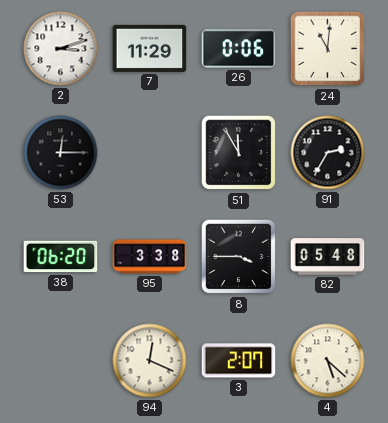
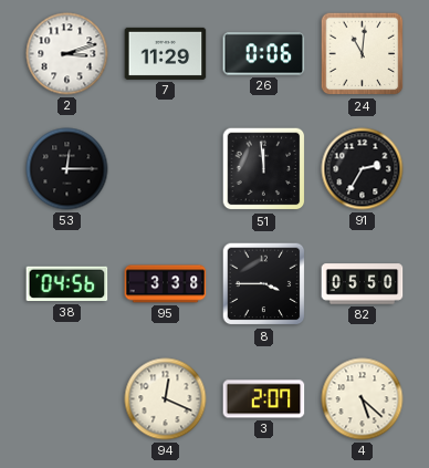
51: 11:55 -> 11:59 (264, 169)
38: 06:20 -> 04:56 (67, 284)
82: 05:48 -> 05:50 (363, 284)
